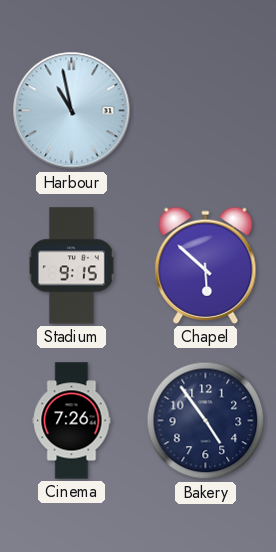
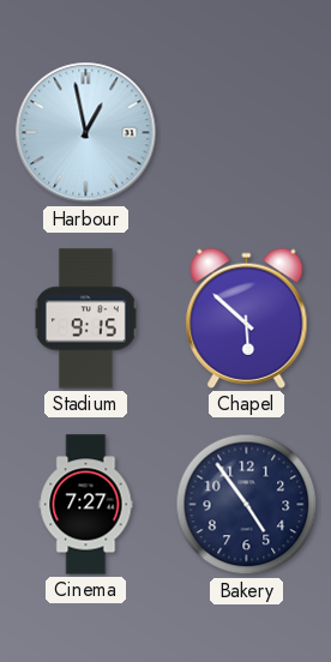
Harbour: 10:58 -> 12:58 (86, 133)
Cinema: 7:26 -> 7:27 (86, 505)
